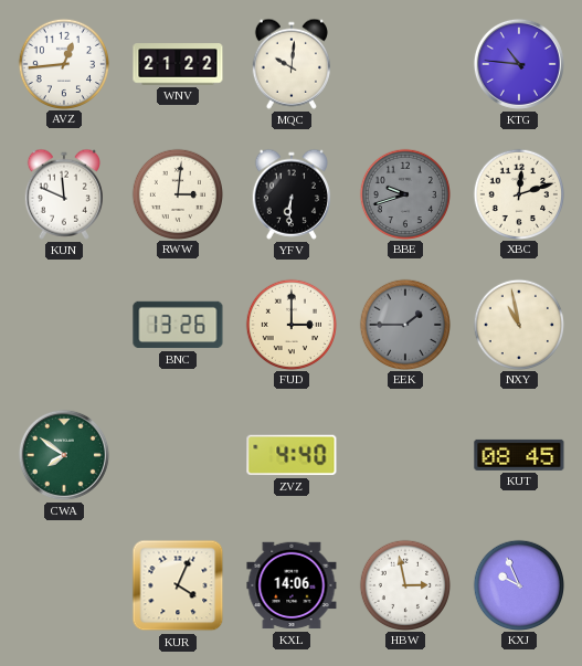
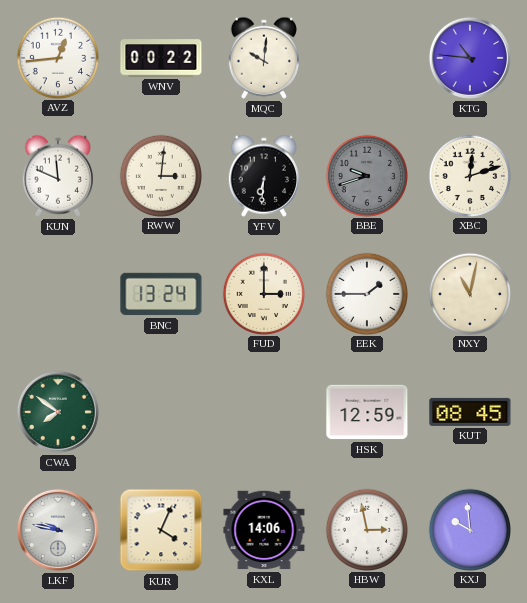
WNV: 21:22 -> 00:22 (161, 58)
BNC: 13:26 -> 13:24 (161, 294)
EEK dial: grey -> white (366, 293)
NXY: 10:58 -> 11:02 (469, 293)
ZVZ: 4:40 -> none (292, 455)
HSK: none -> 12:59 (367, 412)
LKF: none -> 9:47 (58, 530)
KXJ: 9:56 -> 9:59 (469, 529)
